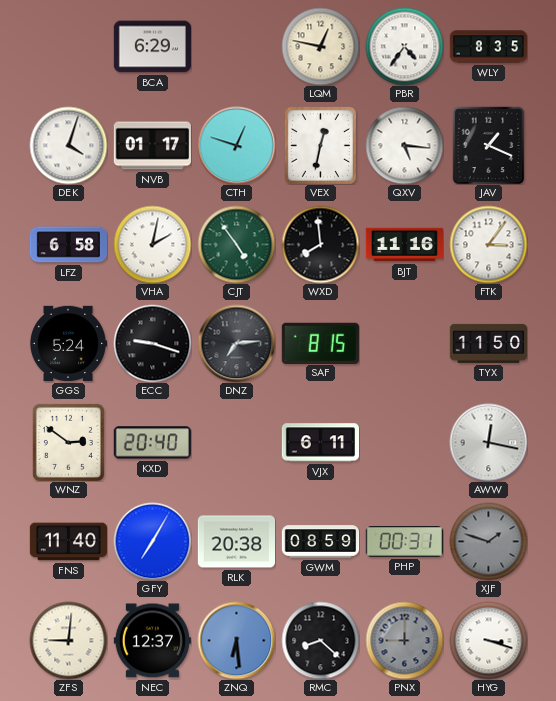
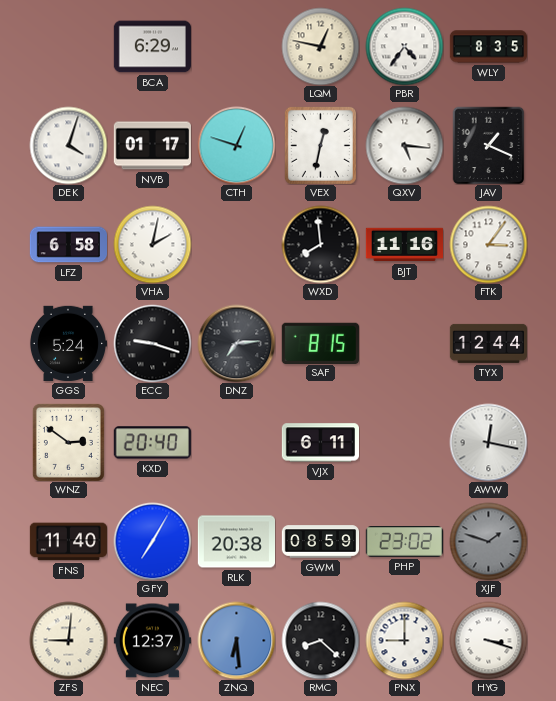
CJT: 4:54 -> none (236, 244)
TYX: 11:50 -> 12:44 (488, 343)
PHP: 00:31 -> 23:02 (404, 542)
PNX dial: grey -> white (404, 640)
